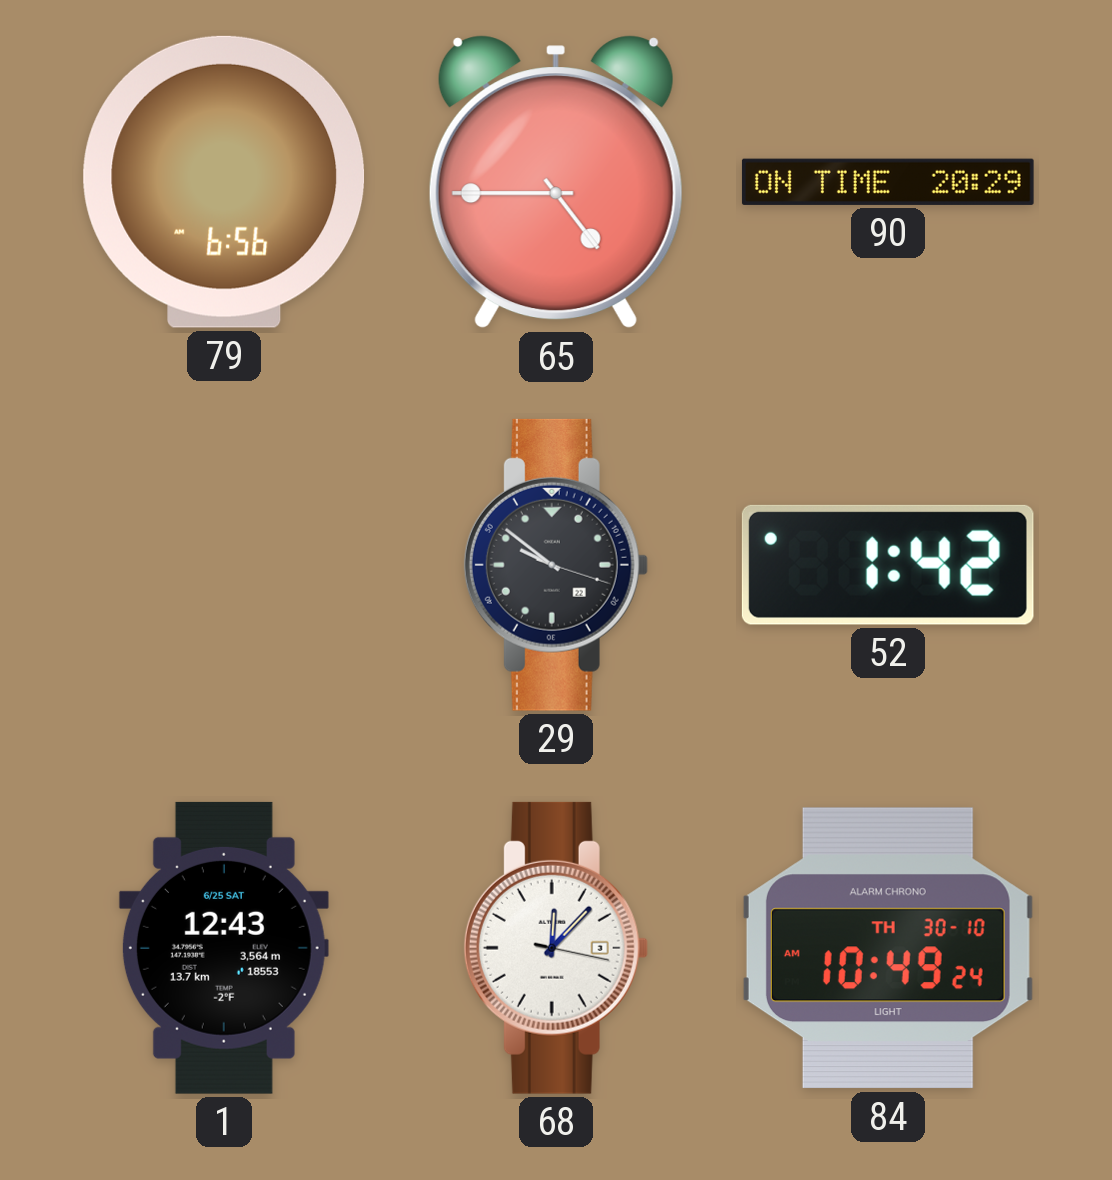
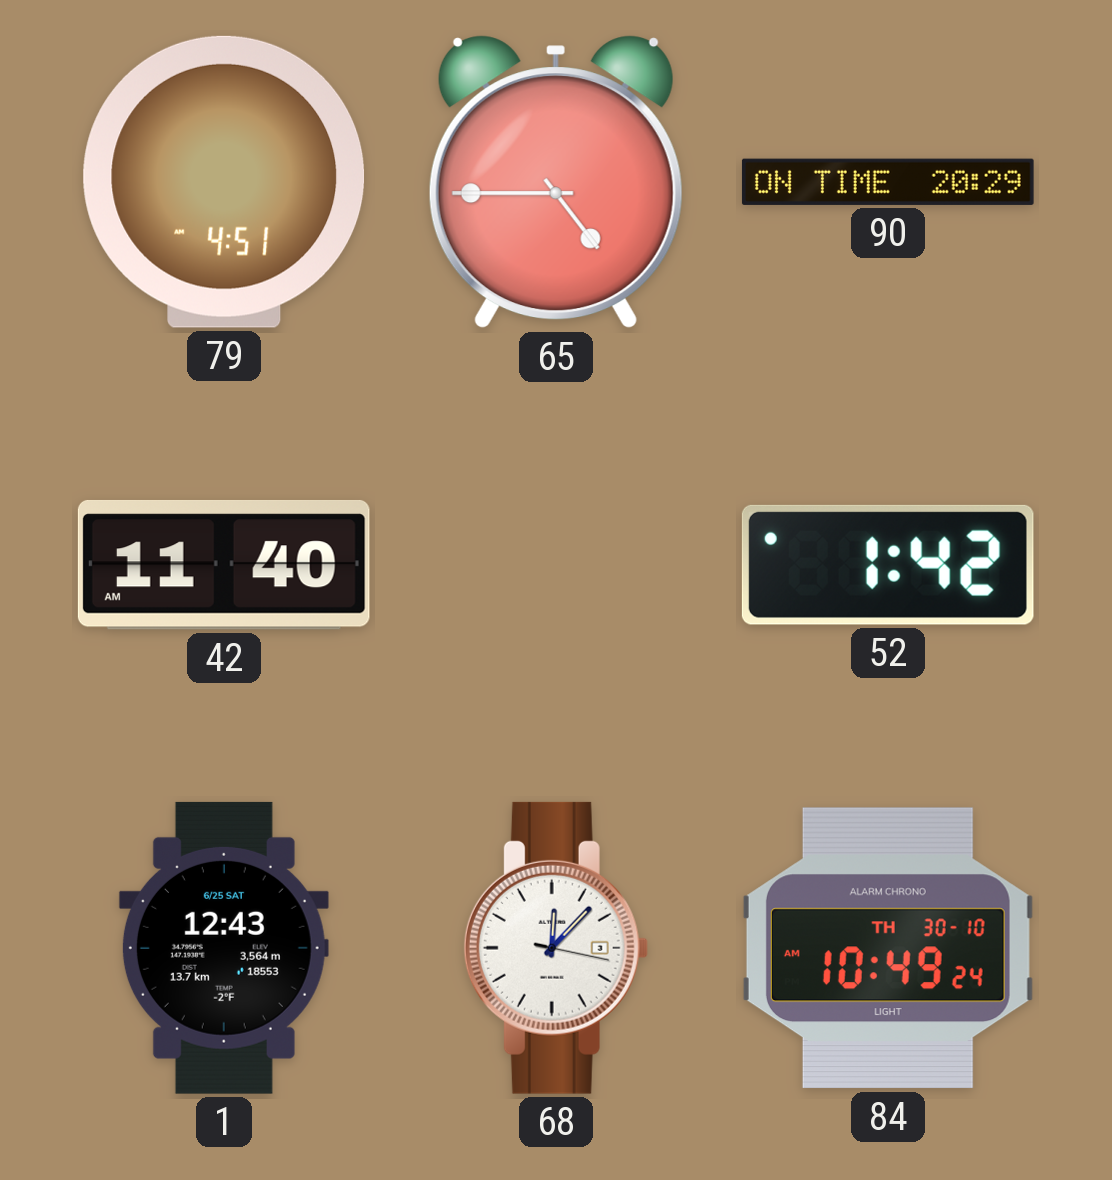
79: 6:56 -> 4:51 (224, 182)
42: none -> 11:40 (224, 565)
29: 9:51 -> none (556, 565)
